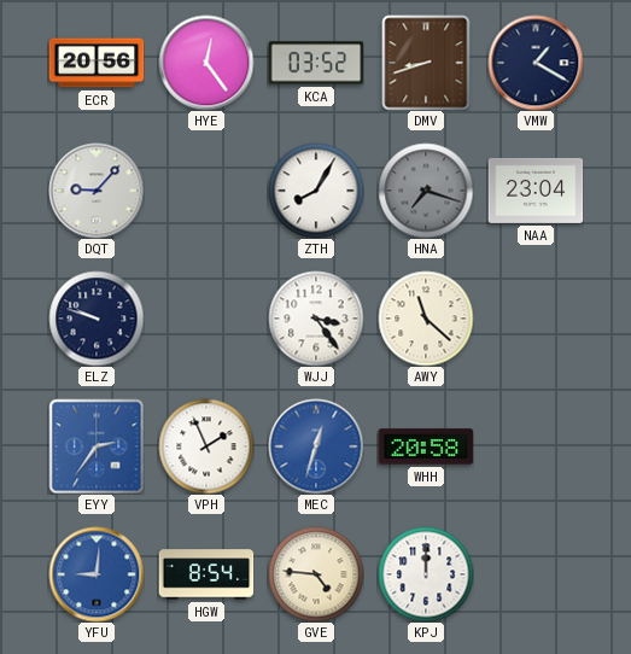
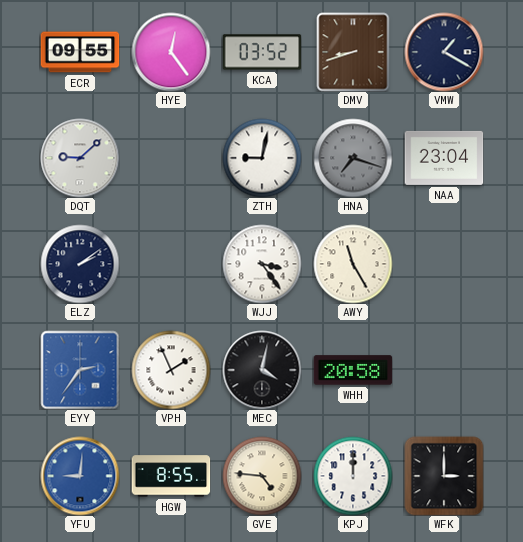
ECR: 20:56 -> 09:55 (80, 52)
DQT: 9:07 -> 9:08 (80, 158)
ZTH: 8:05 -> 9:02 (262, 158)
ELZ: 9:48 -> 2:09 (80, 264)
AWY: 11:22 -> 11:25 (353, 264)
MEC: 12:33 -> 4:02 (262, 370)
MEC dial: blue -> black (262, 370)
HGW: 8:54 -> 8:55 (171, 476)
WFK: none -> 3:00 (444, 476)
